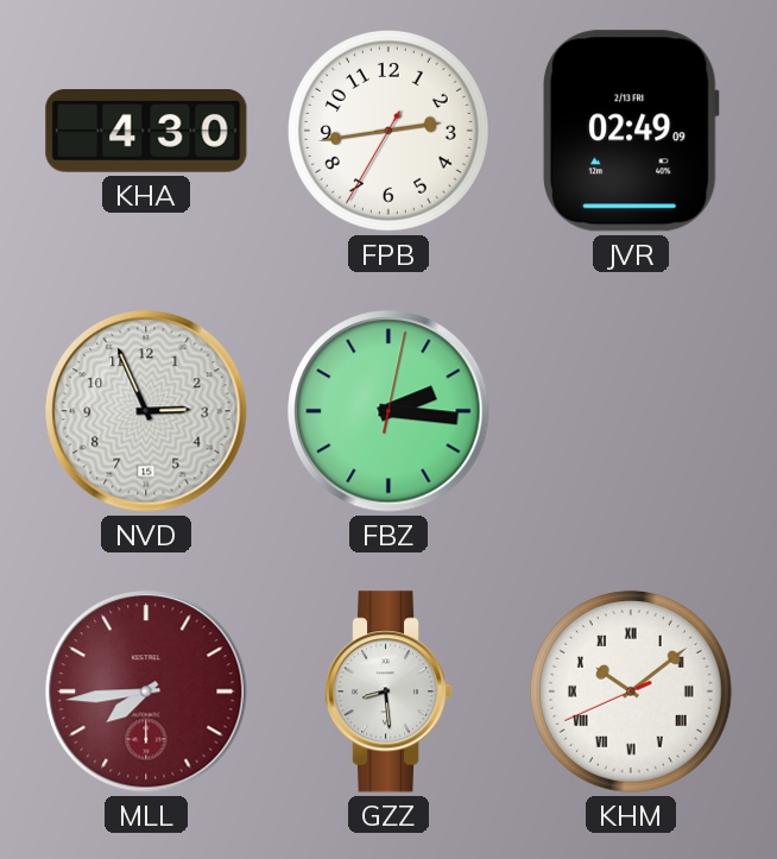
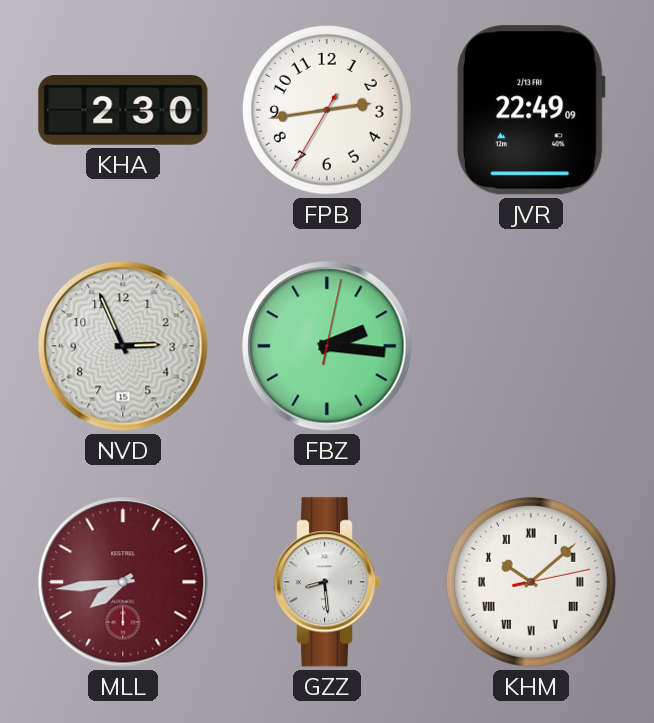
KHA: 4:30 -> 2:30 (123, 110)
JVR: 02:49 -> 22:49 (531, 110)
KHM: 10:08:41 -> 10:08:13 (531, 582)
